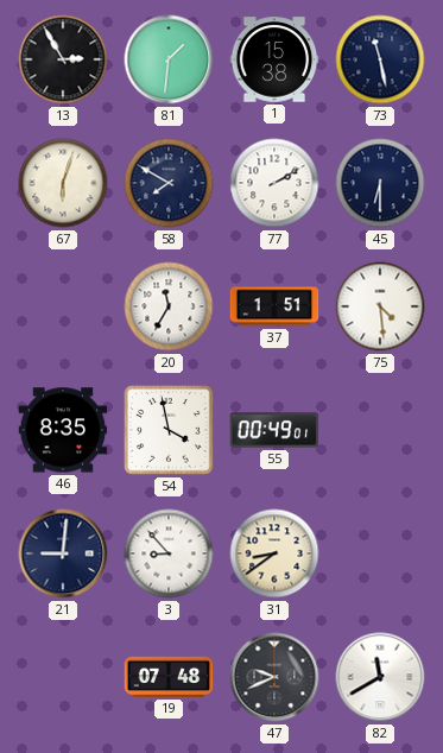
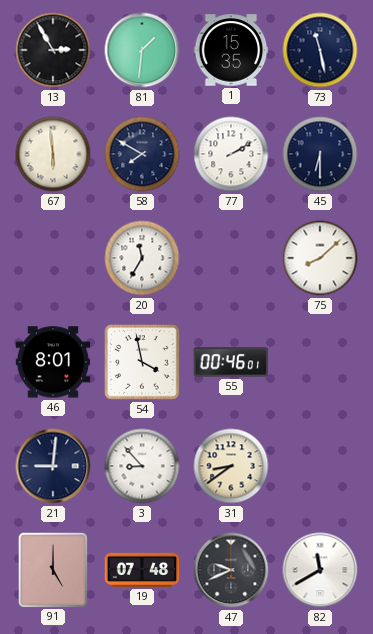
1: 15:38 -> 15:35 (231, 50)
67: 6:03 -> 5:59 (53, 154)
37: 1:51 -> none (274, 306)
75: 4:29 -> 8:08 (320, 258)
46: 8:35 -> 8:01 (53, 362)
55: 00:49 -> 00:46 (231, 362)
91: none -> 5:00 (52, 569)
